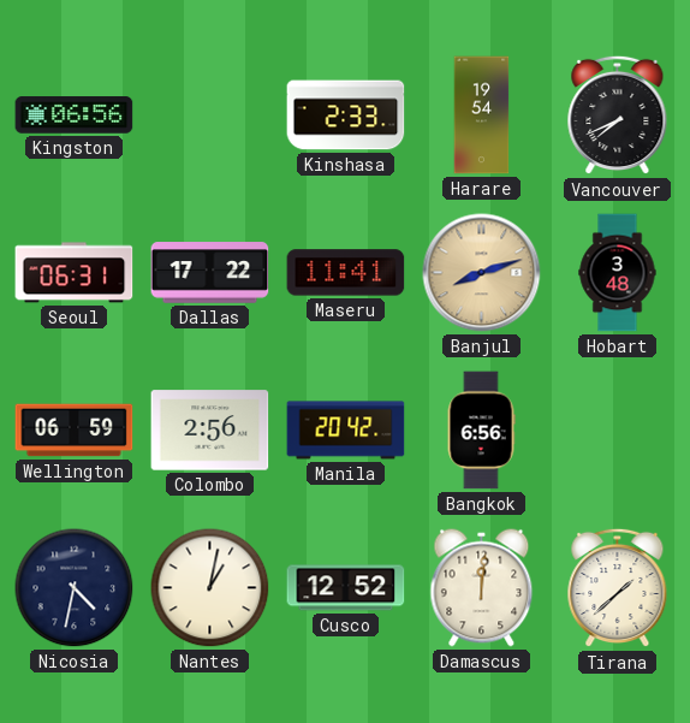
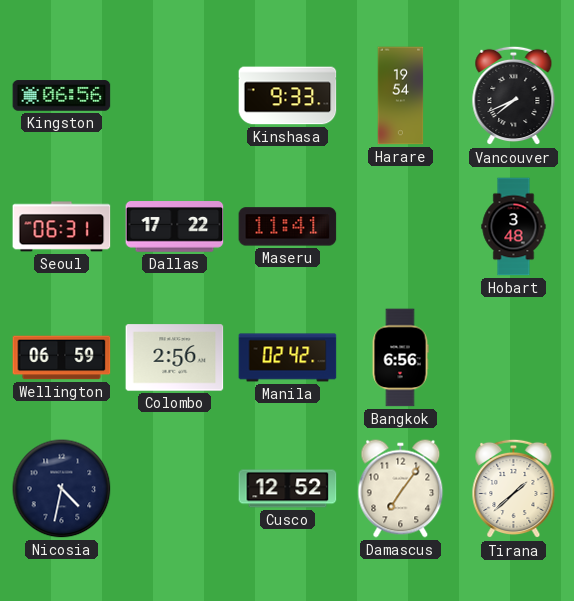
Kinshasa: 2:33 -> 9:33 (288, 96)
Banjul: 8:12 -> none (482, 273)
Manila: 20:42 -> 02:42 (288, 358)
Nantes: 1:02 -> none (210, 588)
Damascus: 12:01 -> 7:06 (401, 489)
